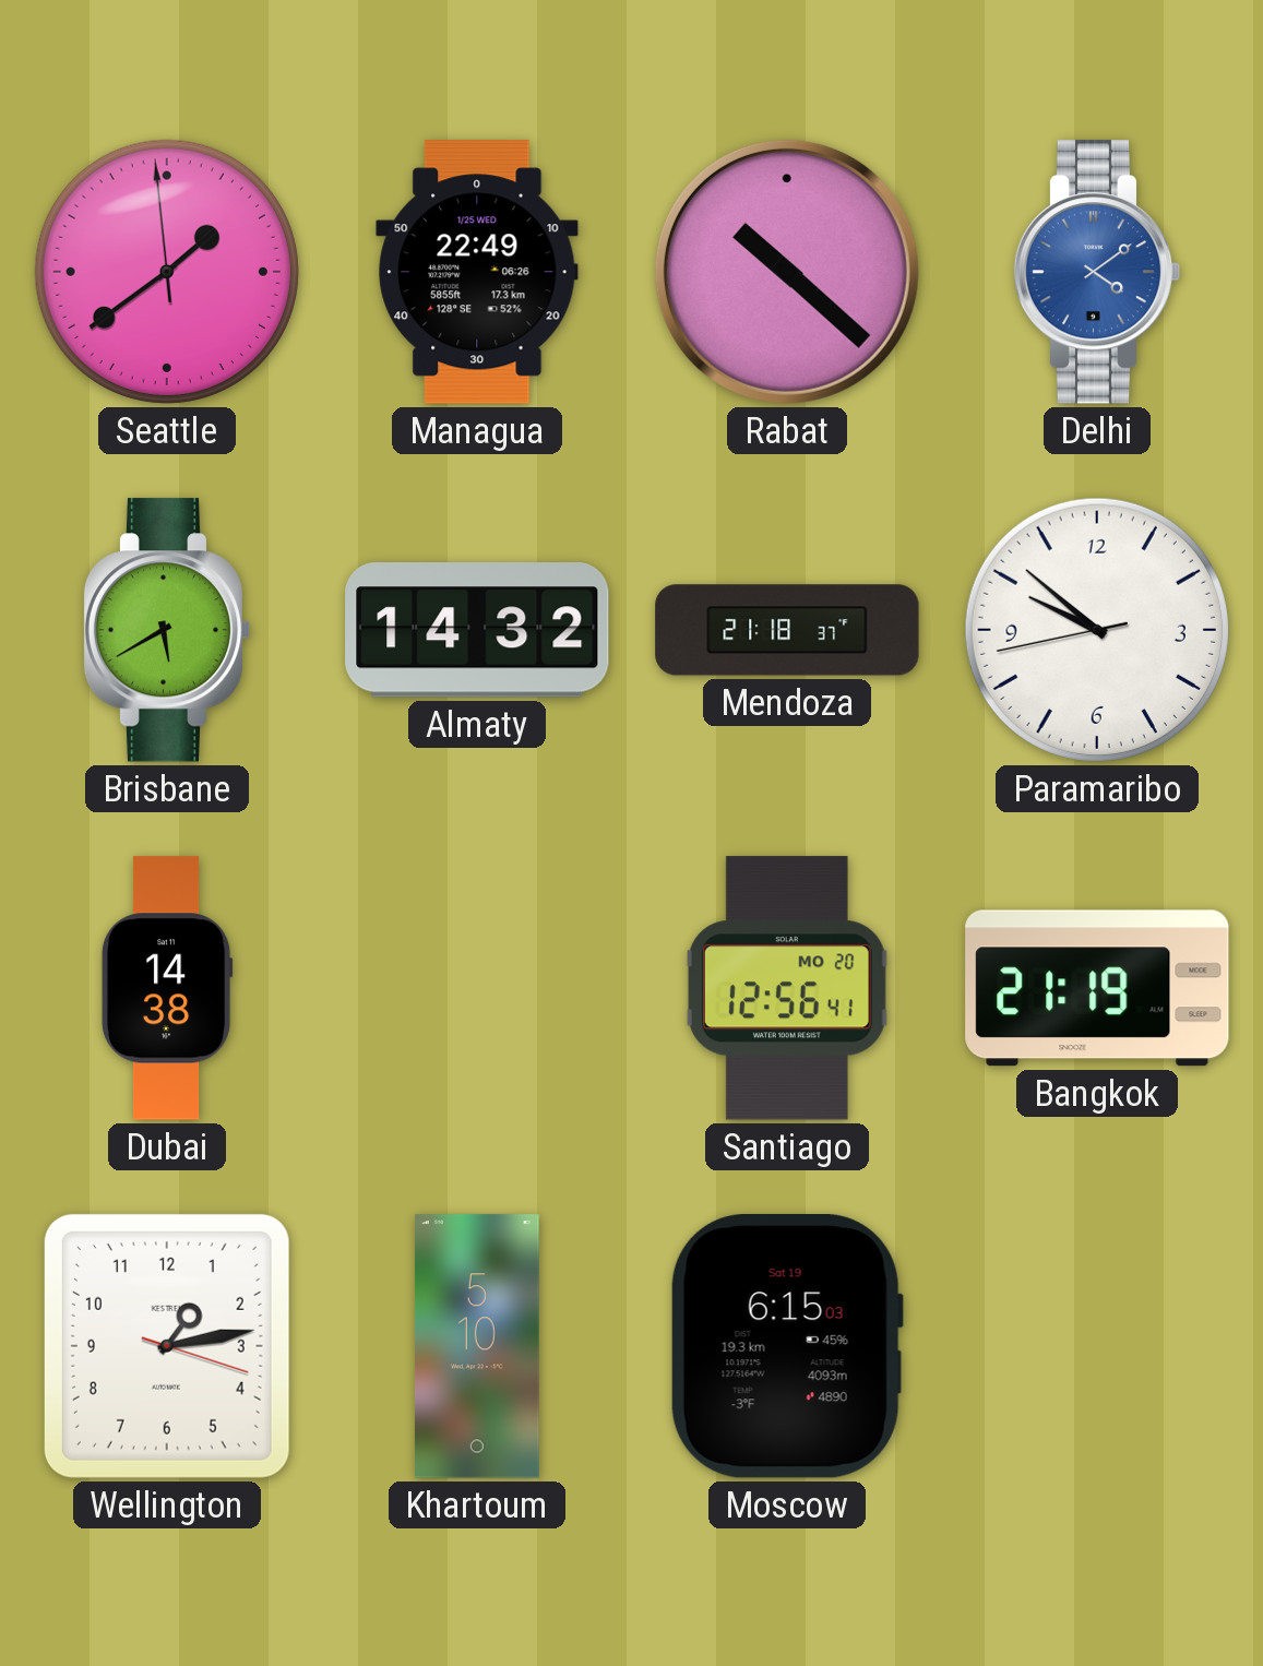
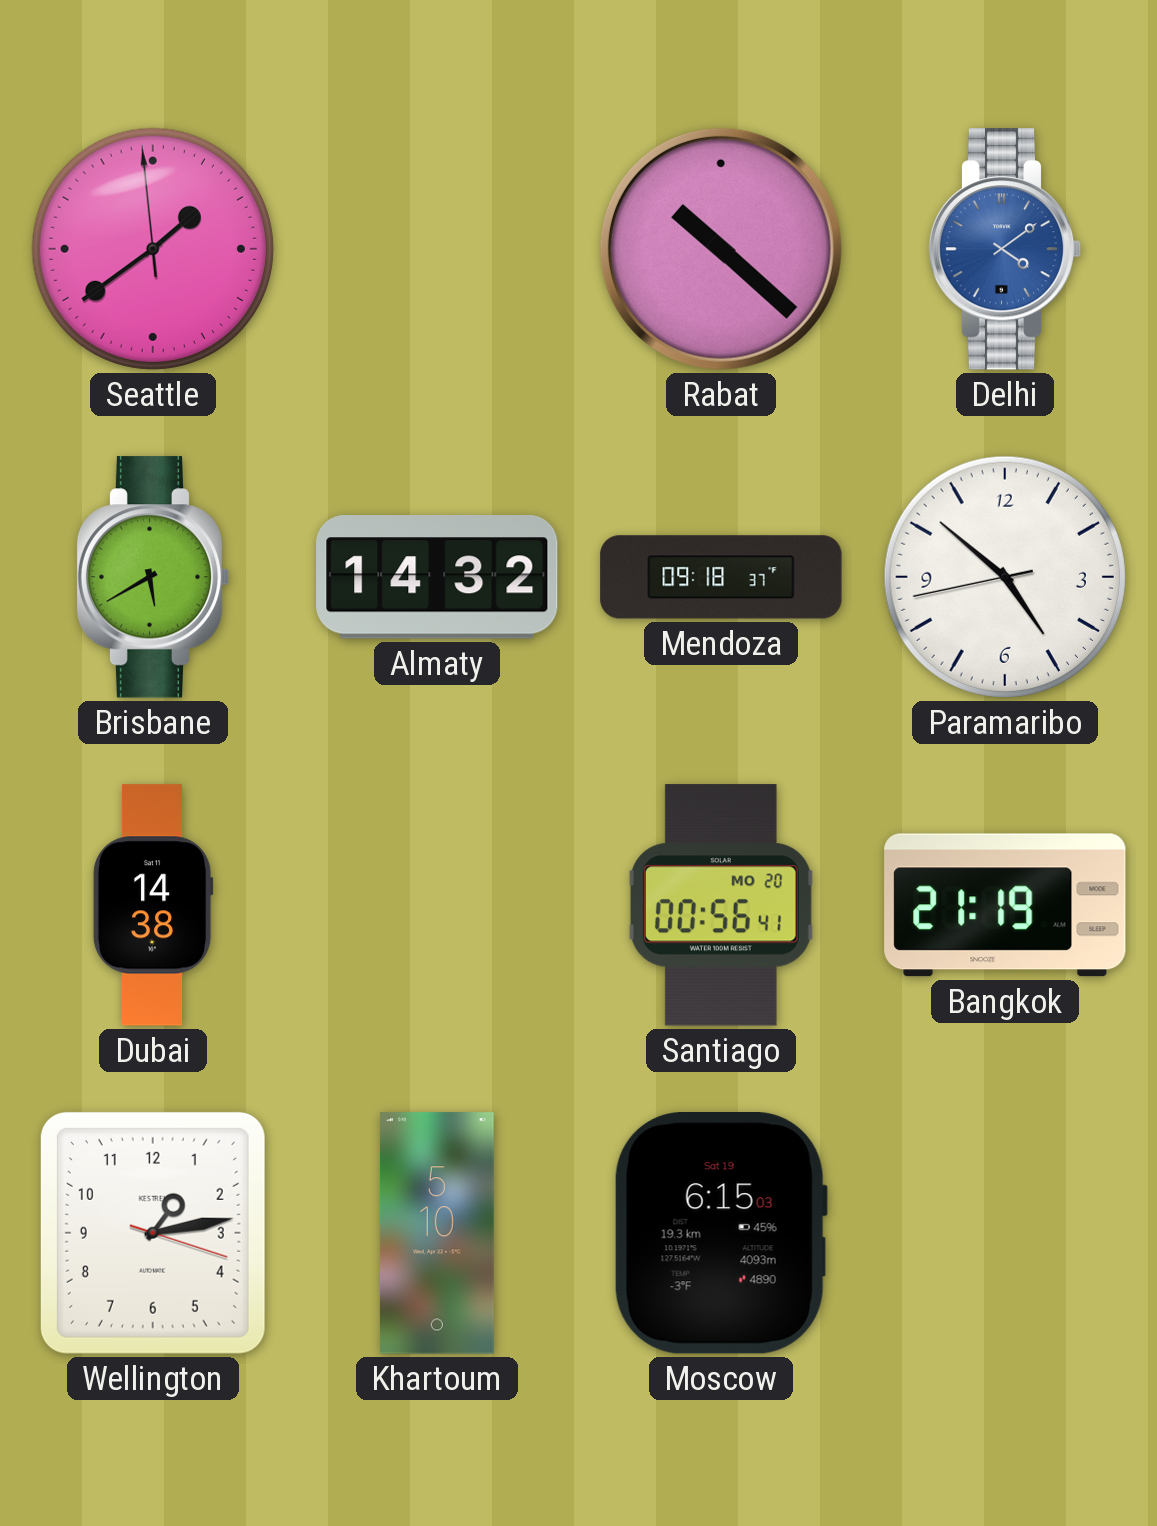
Managua: 22:49 -> none (477, 272)
Mendoza: 21:18 -> 09:18 (721, 577)
Paramaribo: 9:51 -> 4:51 (1005, 577)
Santiago: 12:56 -> 00:56 (721, 905)
